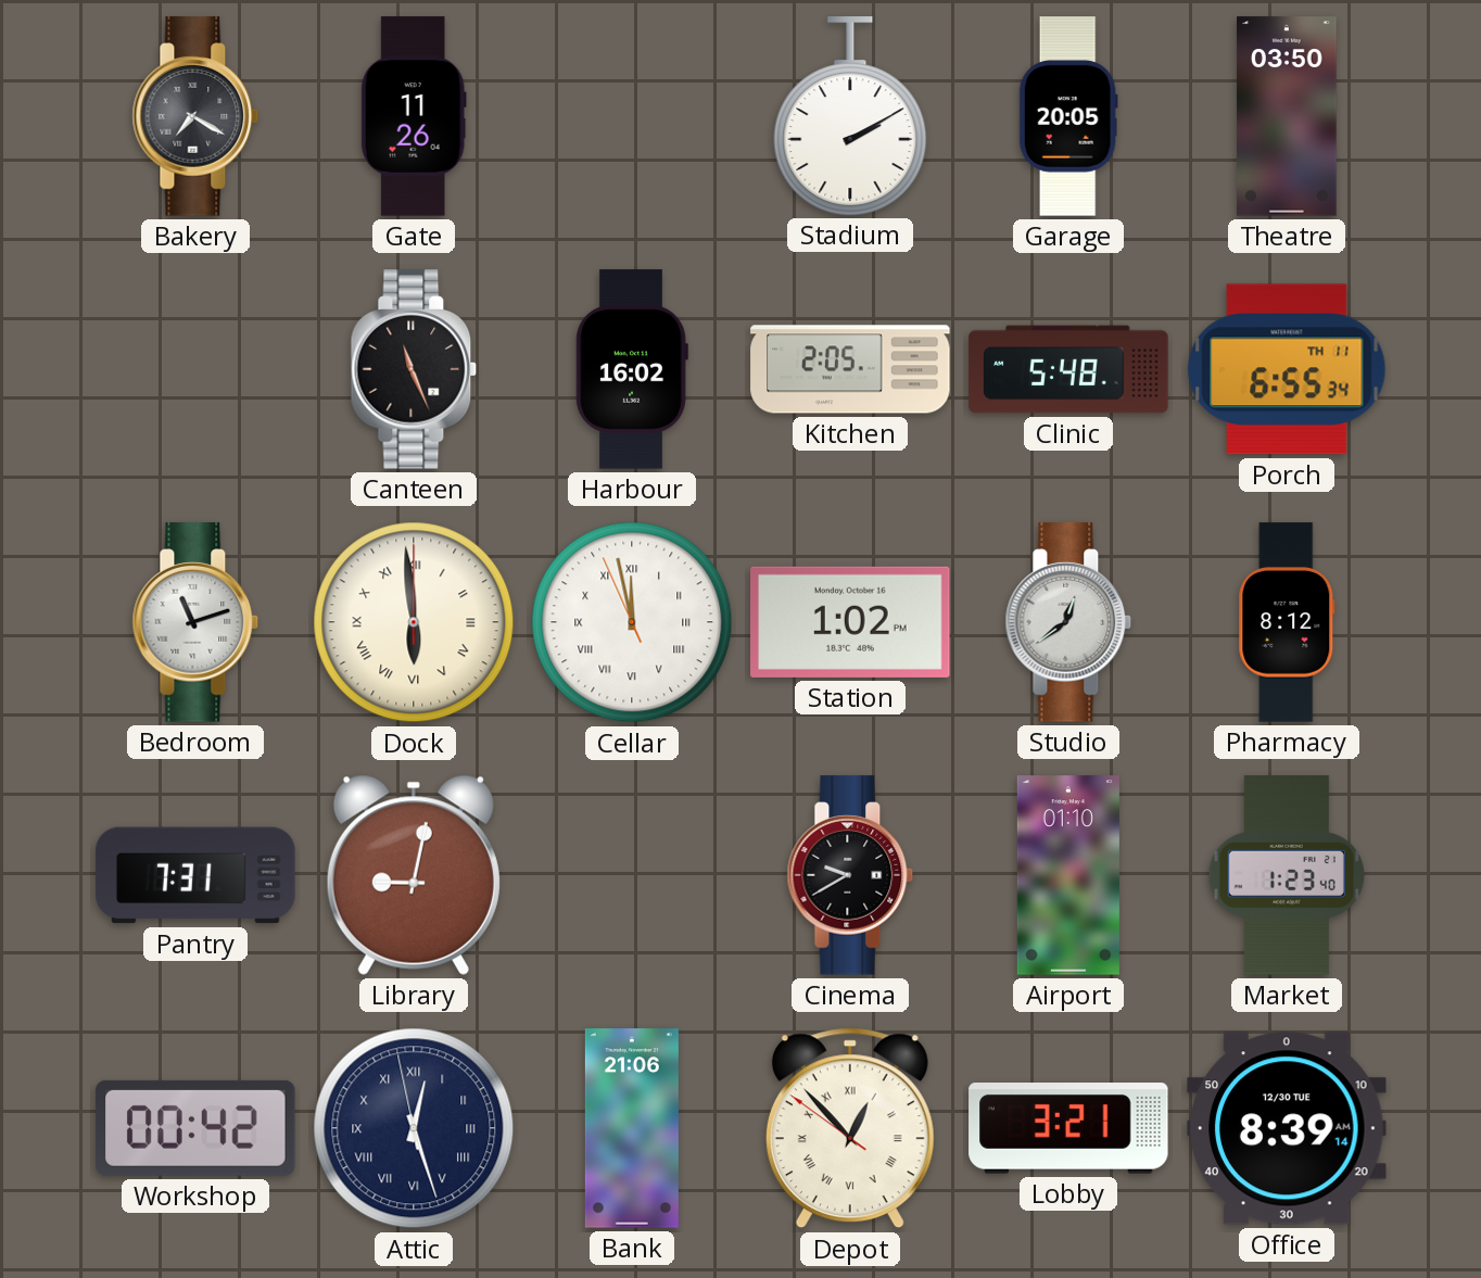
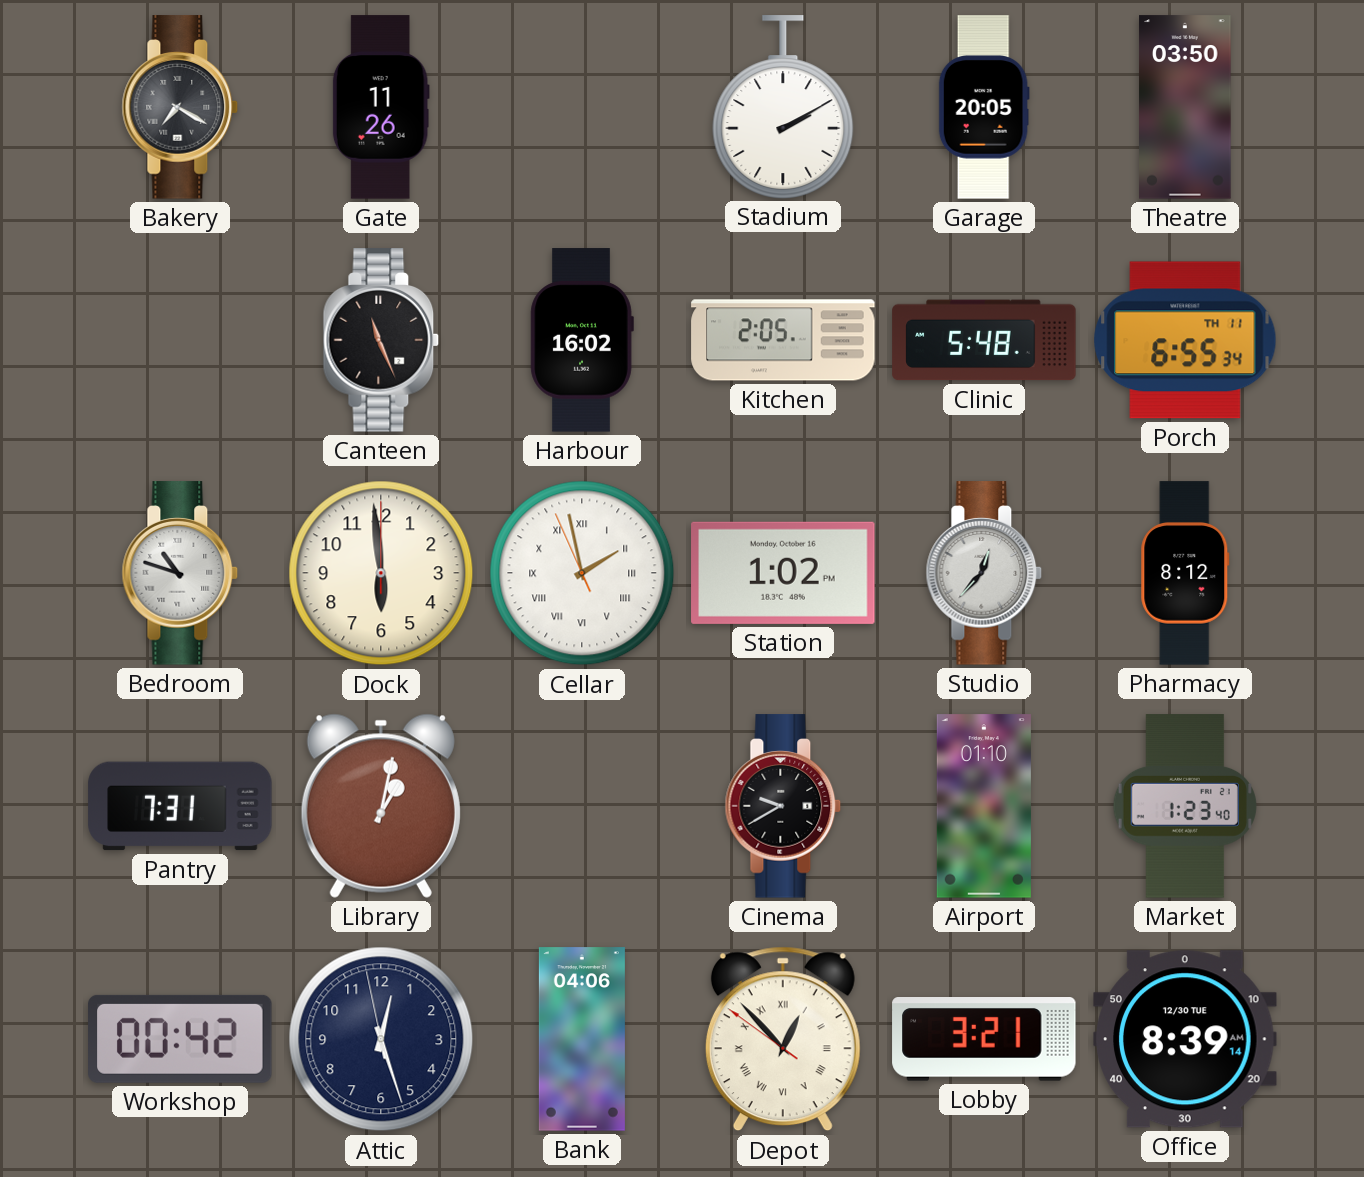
Bedroom: 11:12 -> 10:48 (180, 573)
Dock numerals: Roman -> Arabic (381, 573)
Cellar: 11:57 -> 1:57 (582, 573)
Studio: 12:39 -> 12:37 (984, 573)
Library: 9:02 -> 1:02 (381, 806)
Attic numerals: Roman -> Arabic (381, 1039)
Bank: 21:06 -> 04:06 (582, 1039)
